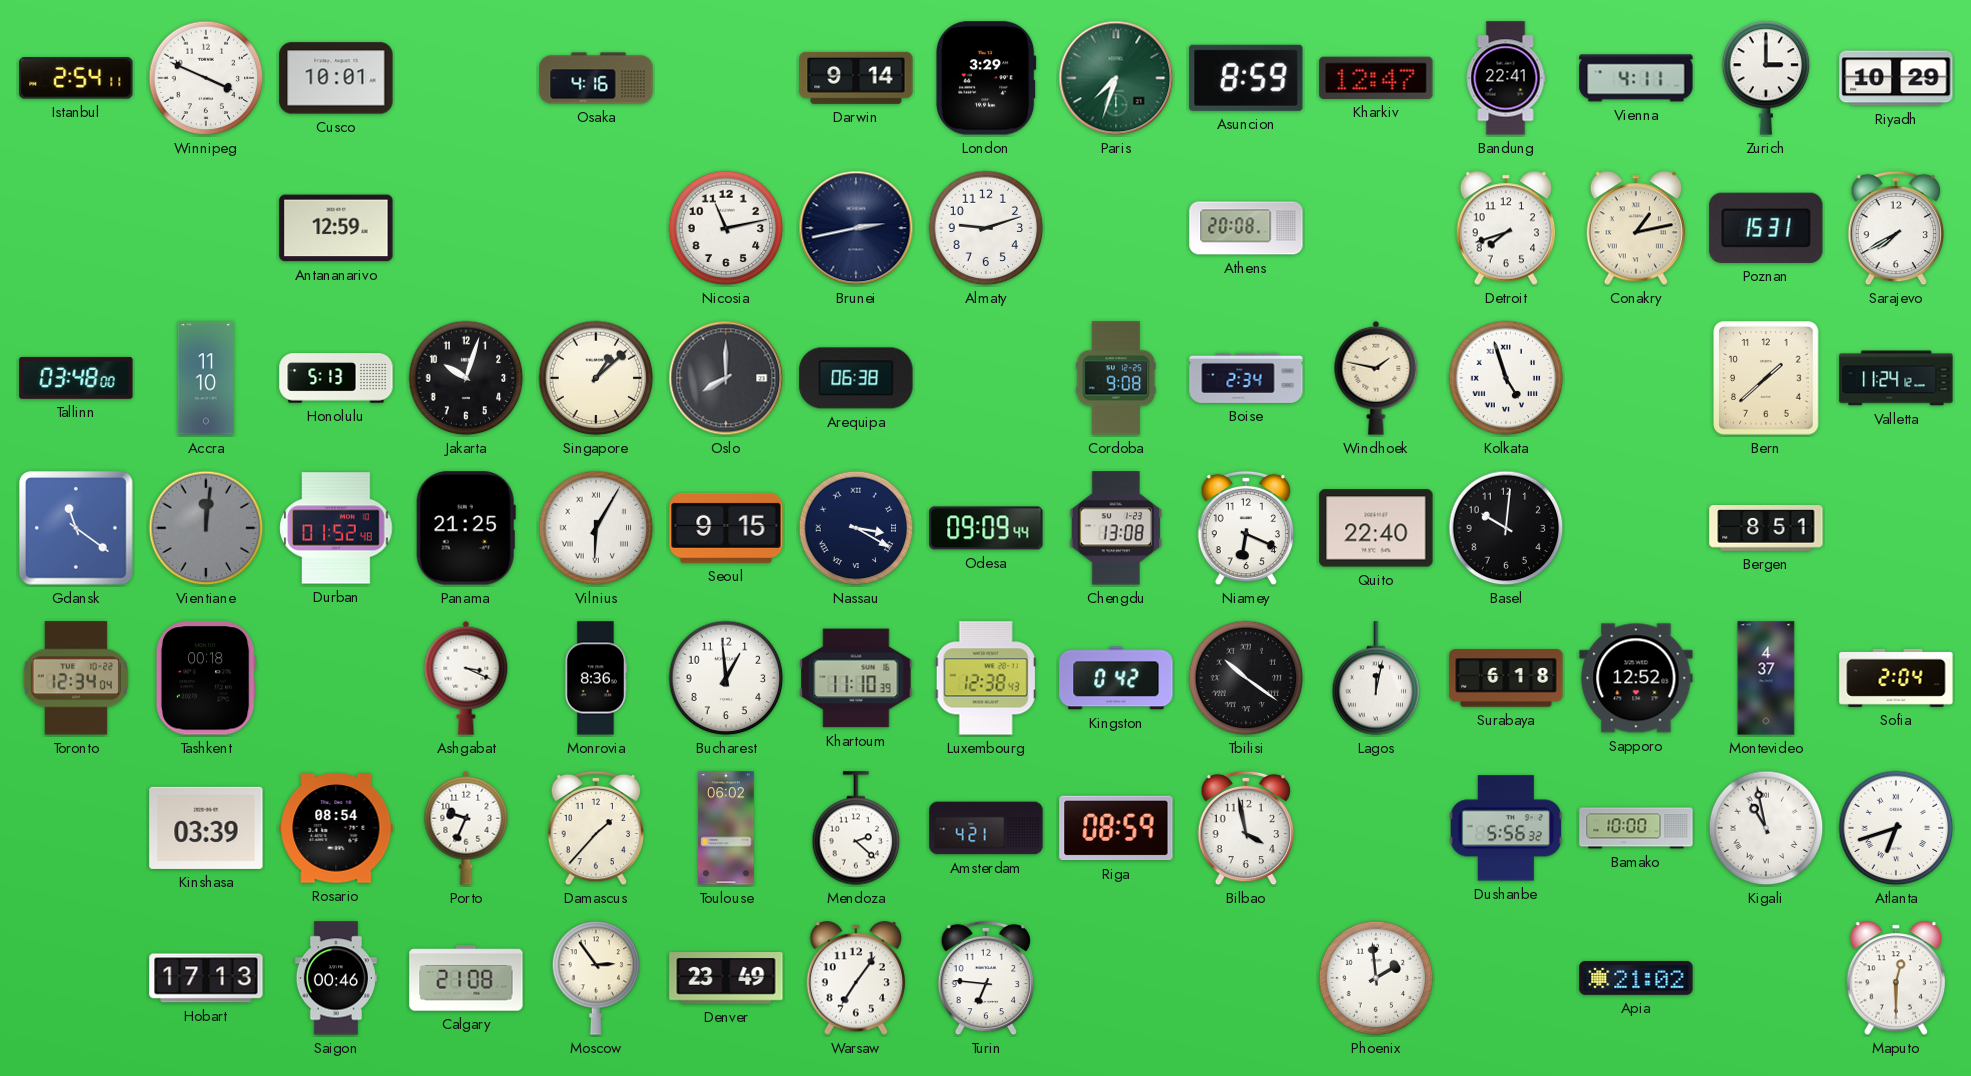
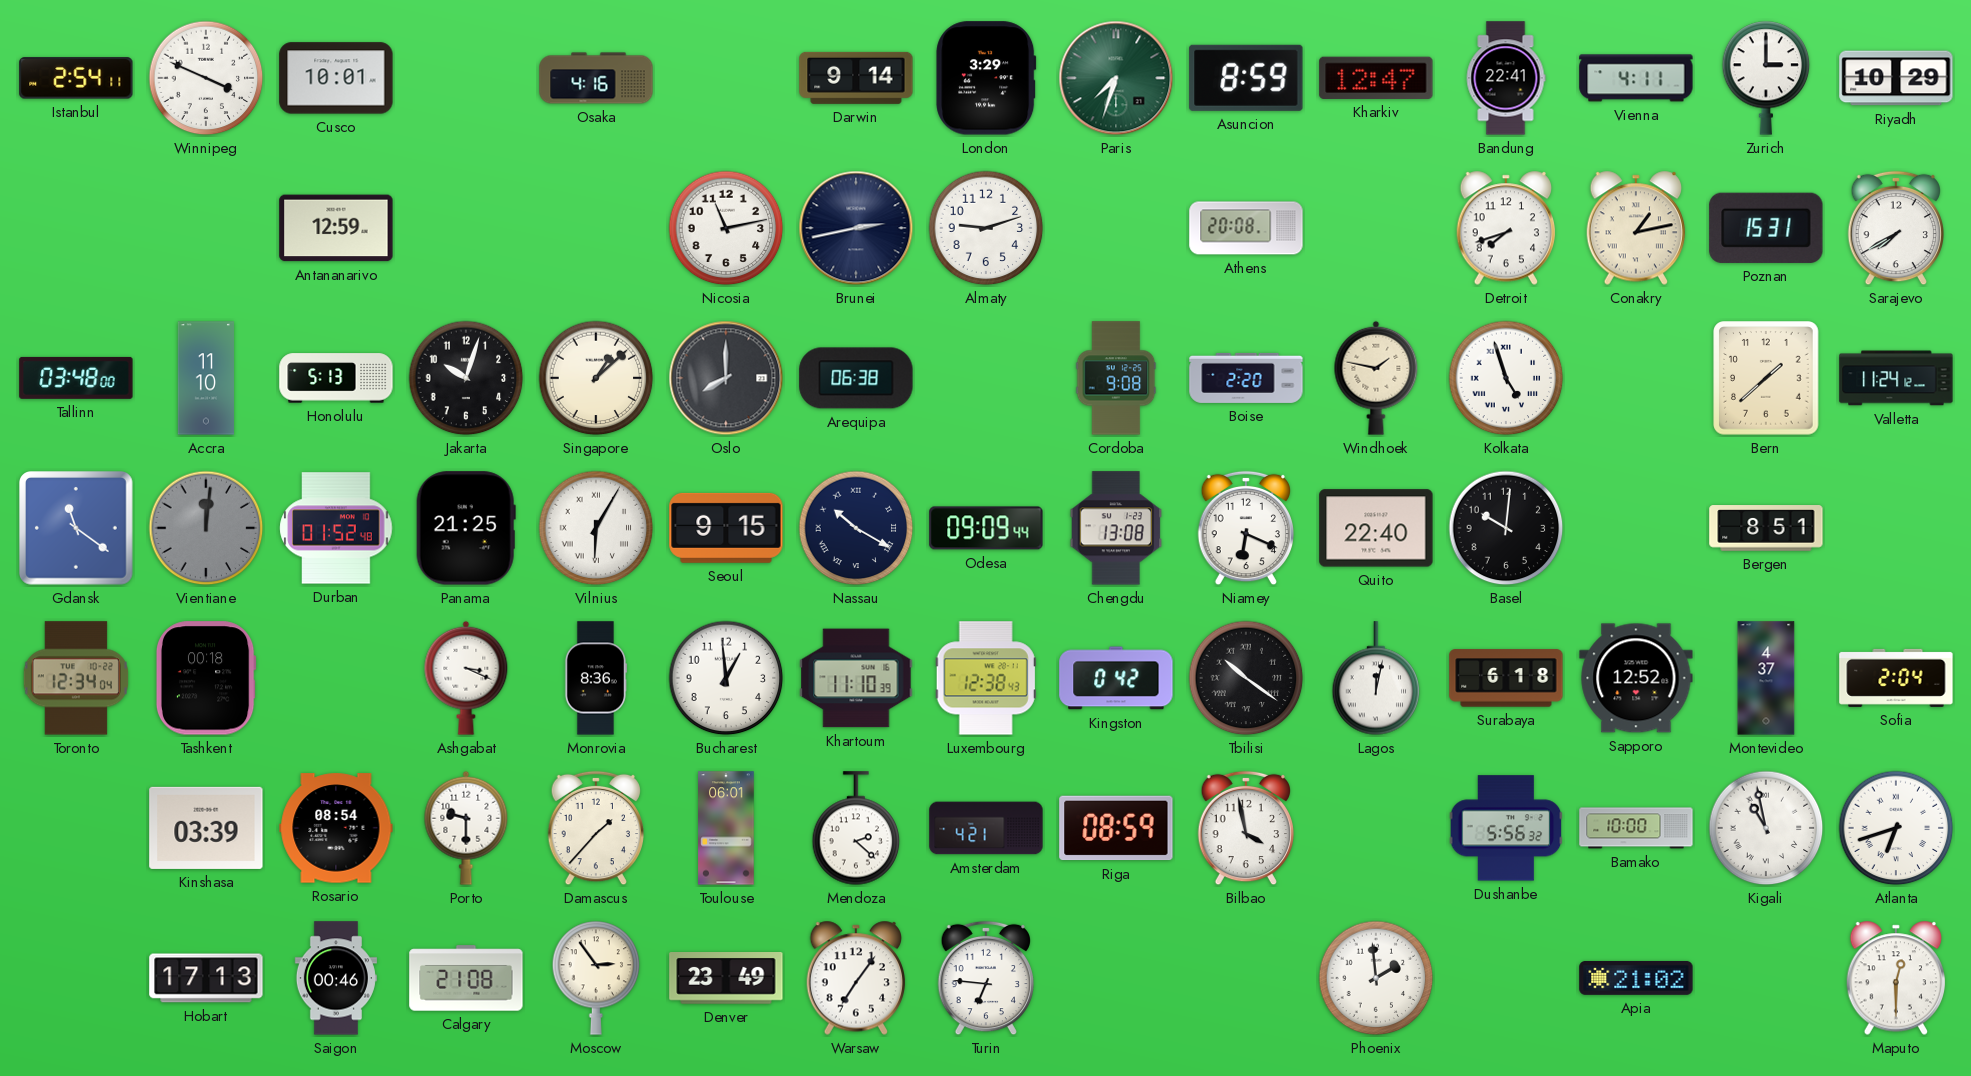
Boise: 2:34 -> 2:20 (1246, 378)
Nassau: 3:20 -> 10:20 (856, 528)
Porto: 9:34 -> 9:30 (466, 828)
Toulouse: 06:02 -> 06:01 (726, 828)
